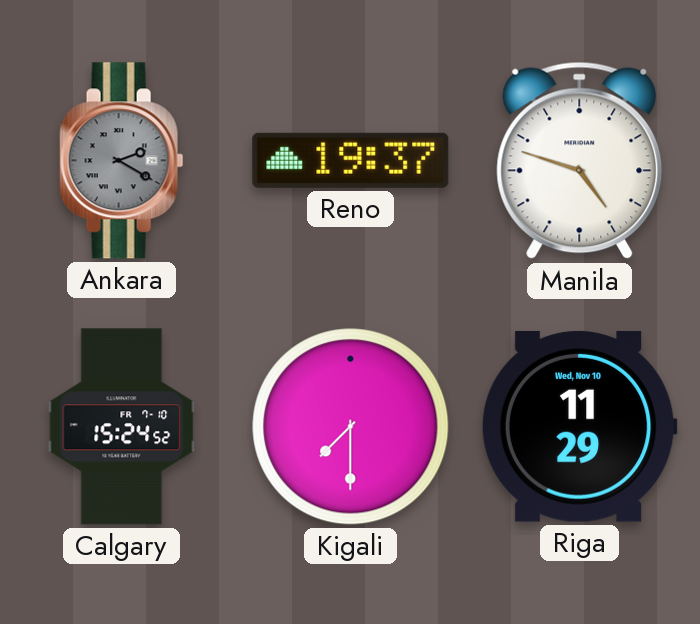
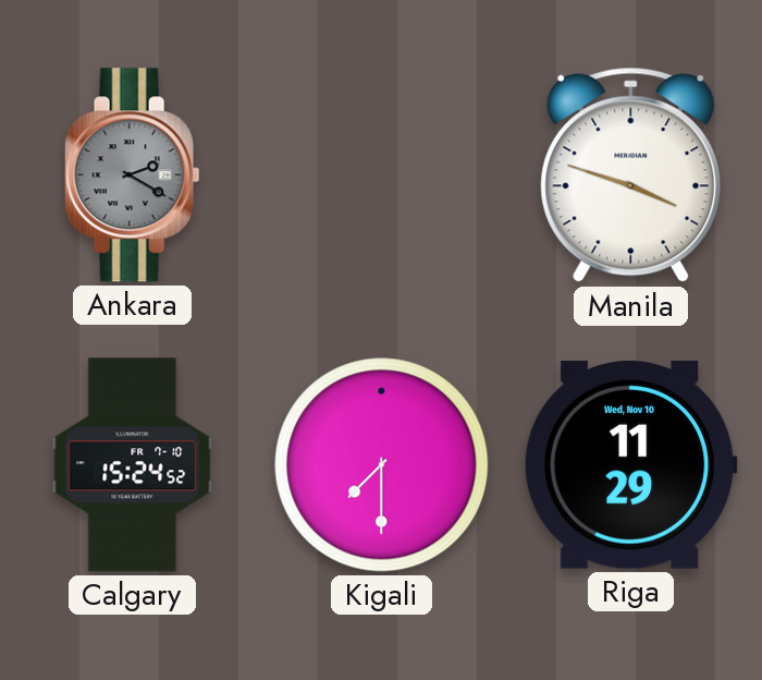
Reno: 19:37 -> none (351, 160)
Manila: 4:48 -> 3:48 (631, 175)
